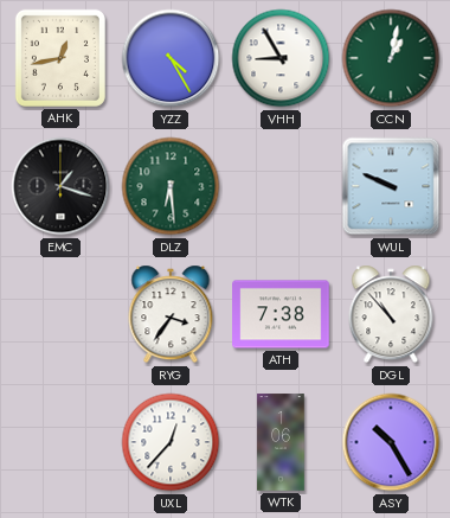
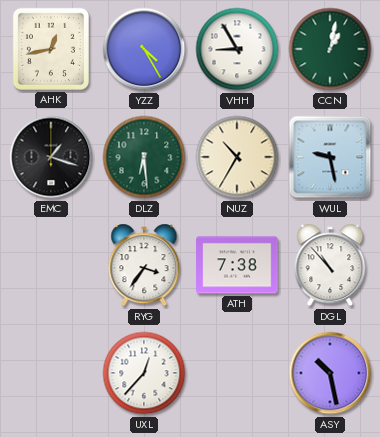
NUZ: none -> 10:35 (237, 157)
WUL: 9:49 -> 9:28 (330, 157)
WTK: 1:06 -> none (281, 442)
ASY: 10:25 -> 10:28 (330, 373)
